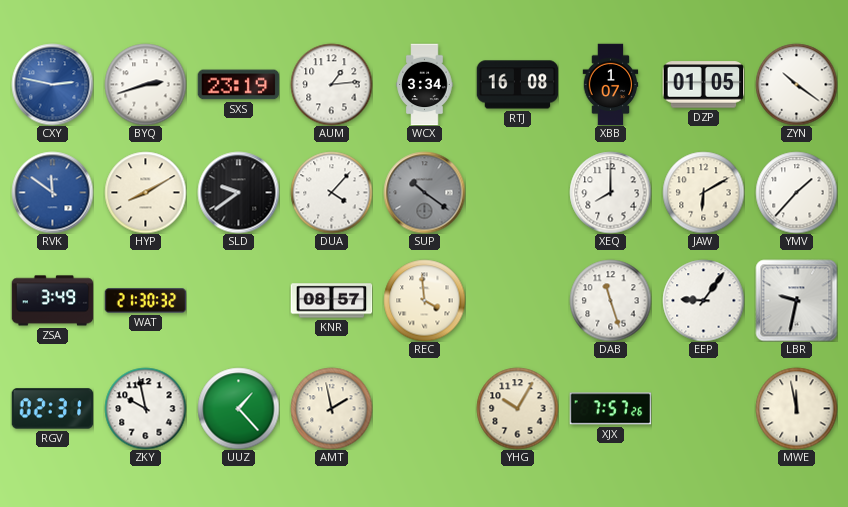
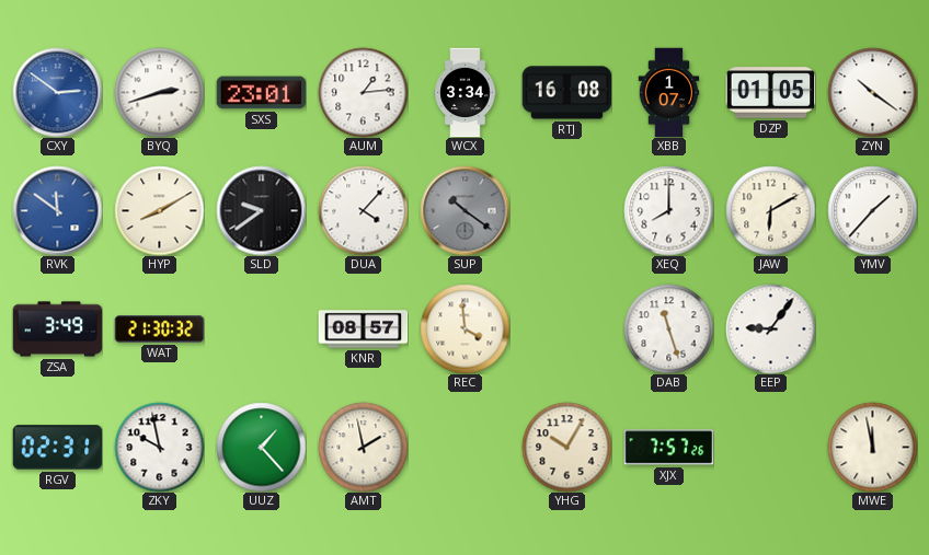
CXY: 2:47 -> 2:51 (57, 92)
SXS: 23:19 -> 23:01 (261, 93)
LBR: 9:32 -> none (796, 300)
